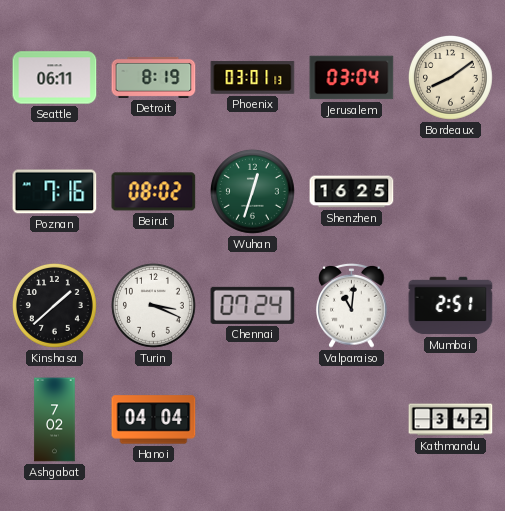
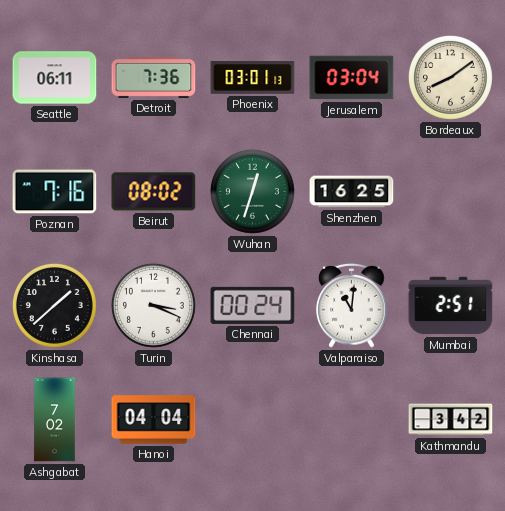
Detroit: 8:19 -> 7:36 (154, 77)
Chennai: 07:24 -> 00:24 (253, 305)
